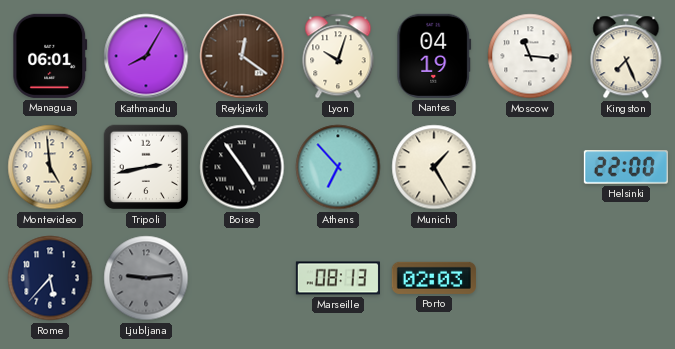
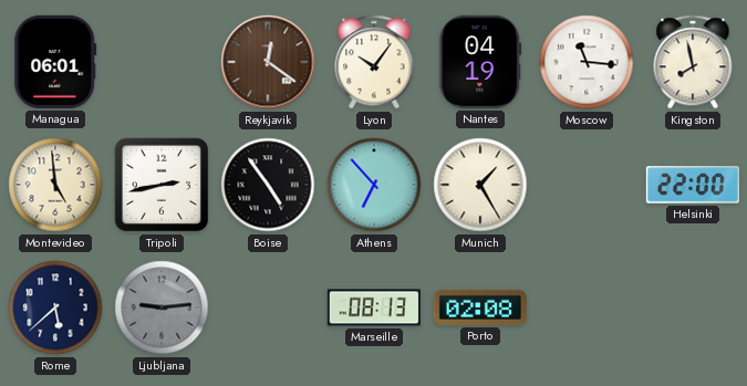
Kathmandu: 8:05 -> none (146, 56)
Lyon: 10:03 -> 10:06 (374, 62)
Kingston: 7:26 -> 7:58 (693, 62)
Rome: 5:37 -> 5:38 (55, 307)
Porto: 02:03 -> 02:08 (480, 307)
